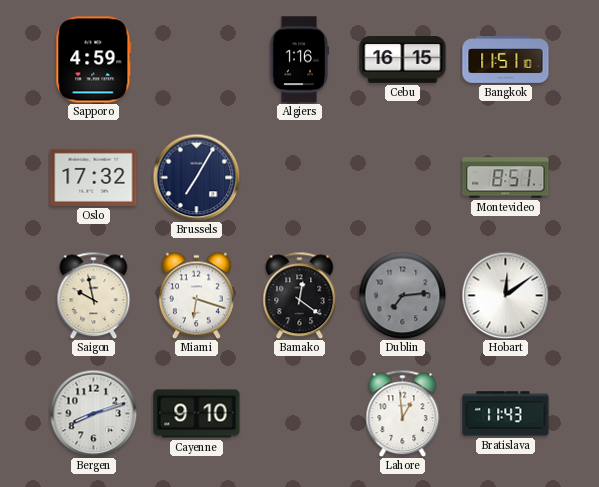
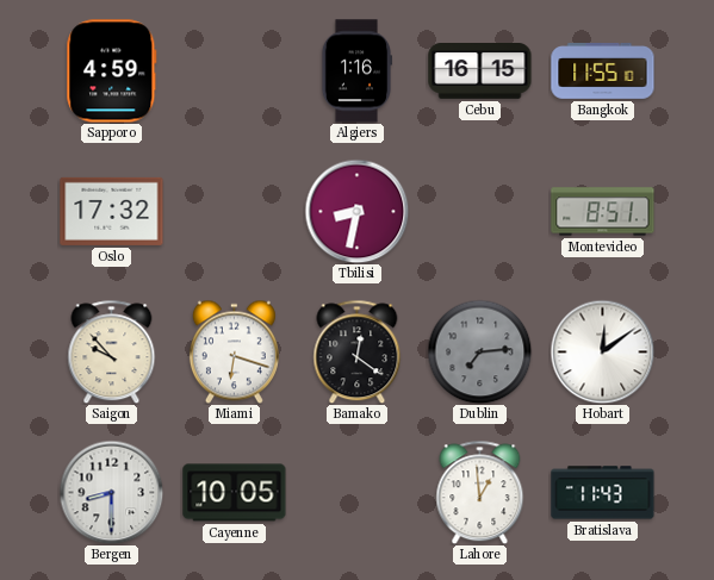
Bangkok: 11:51 -> 11:55 (603, 71)
Brussels: 7:05 -> none (196, 177)
Tbilisi: none -> 8:32 (356, 211)
Saigon: 9:58 -> 9:53 (112, 351)
Bergen: 8:12 -> 8:30 (111, 492)
Cayenne: 9:10 -> 10:05 (235, 493)
